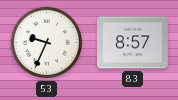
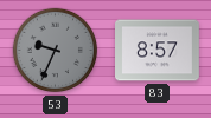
53 dial: white -> grey (56, 51)
